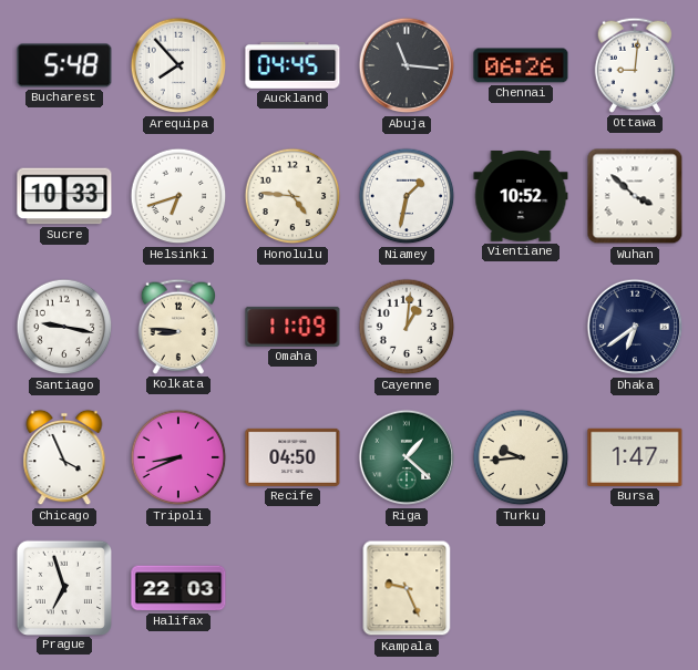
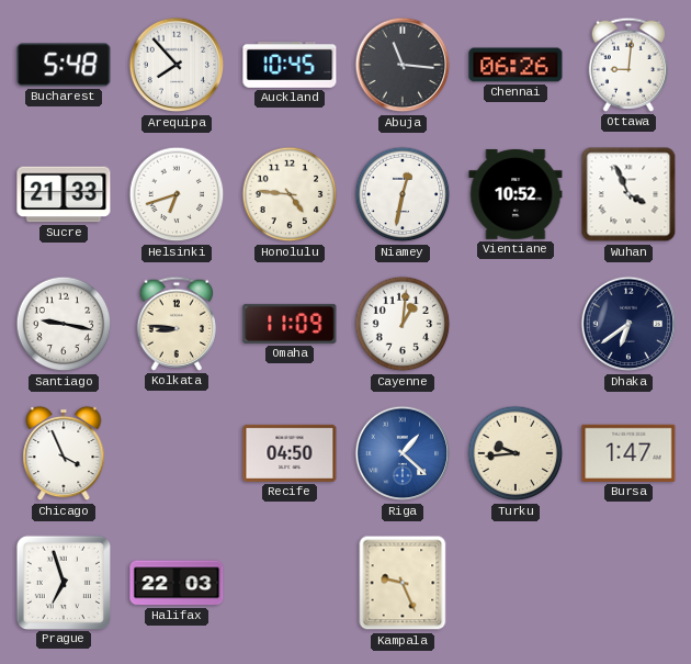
Auckland: 04:45 -> 10:45 (290, 65)
Sucre: 10:33 -> 21:33 (64, 194)
Niamey: 1:32 -> 12:32 (403, 194)
Wuhan: 3:52 -> 3:56 (628, 194)
Tripoli: 8:41 -> none (178, 457)
Riga dial: green -> blue (403, 453)
